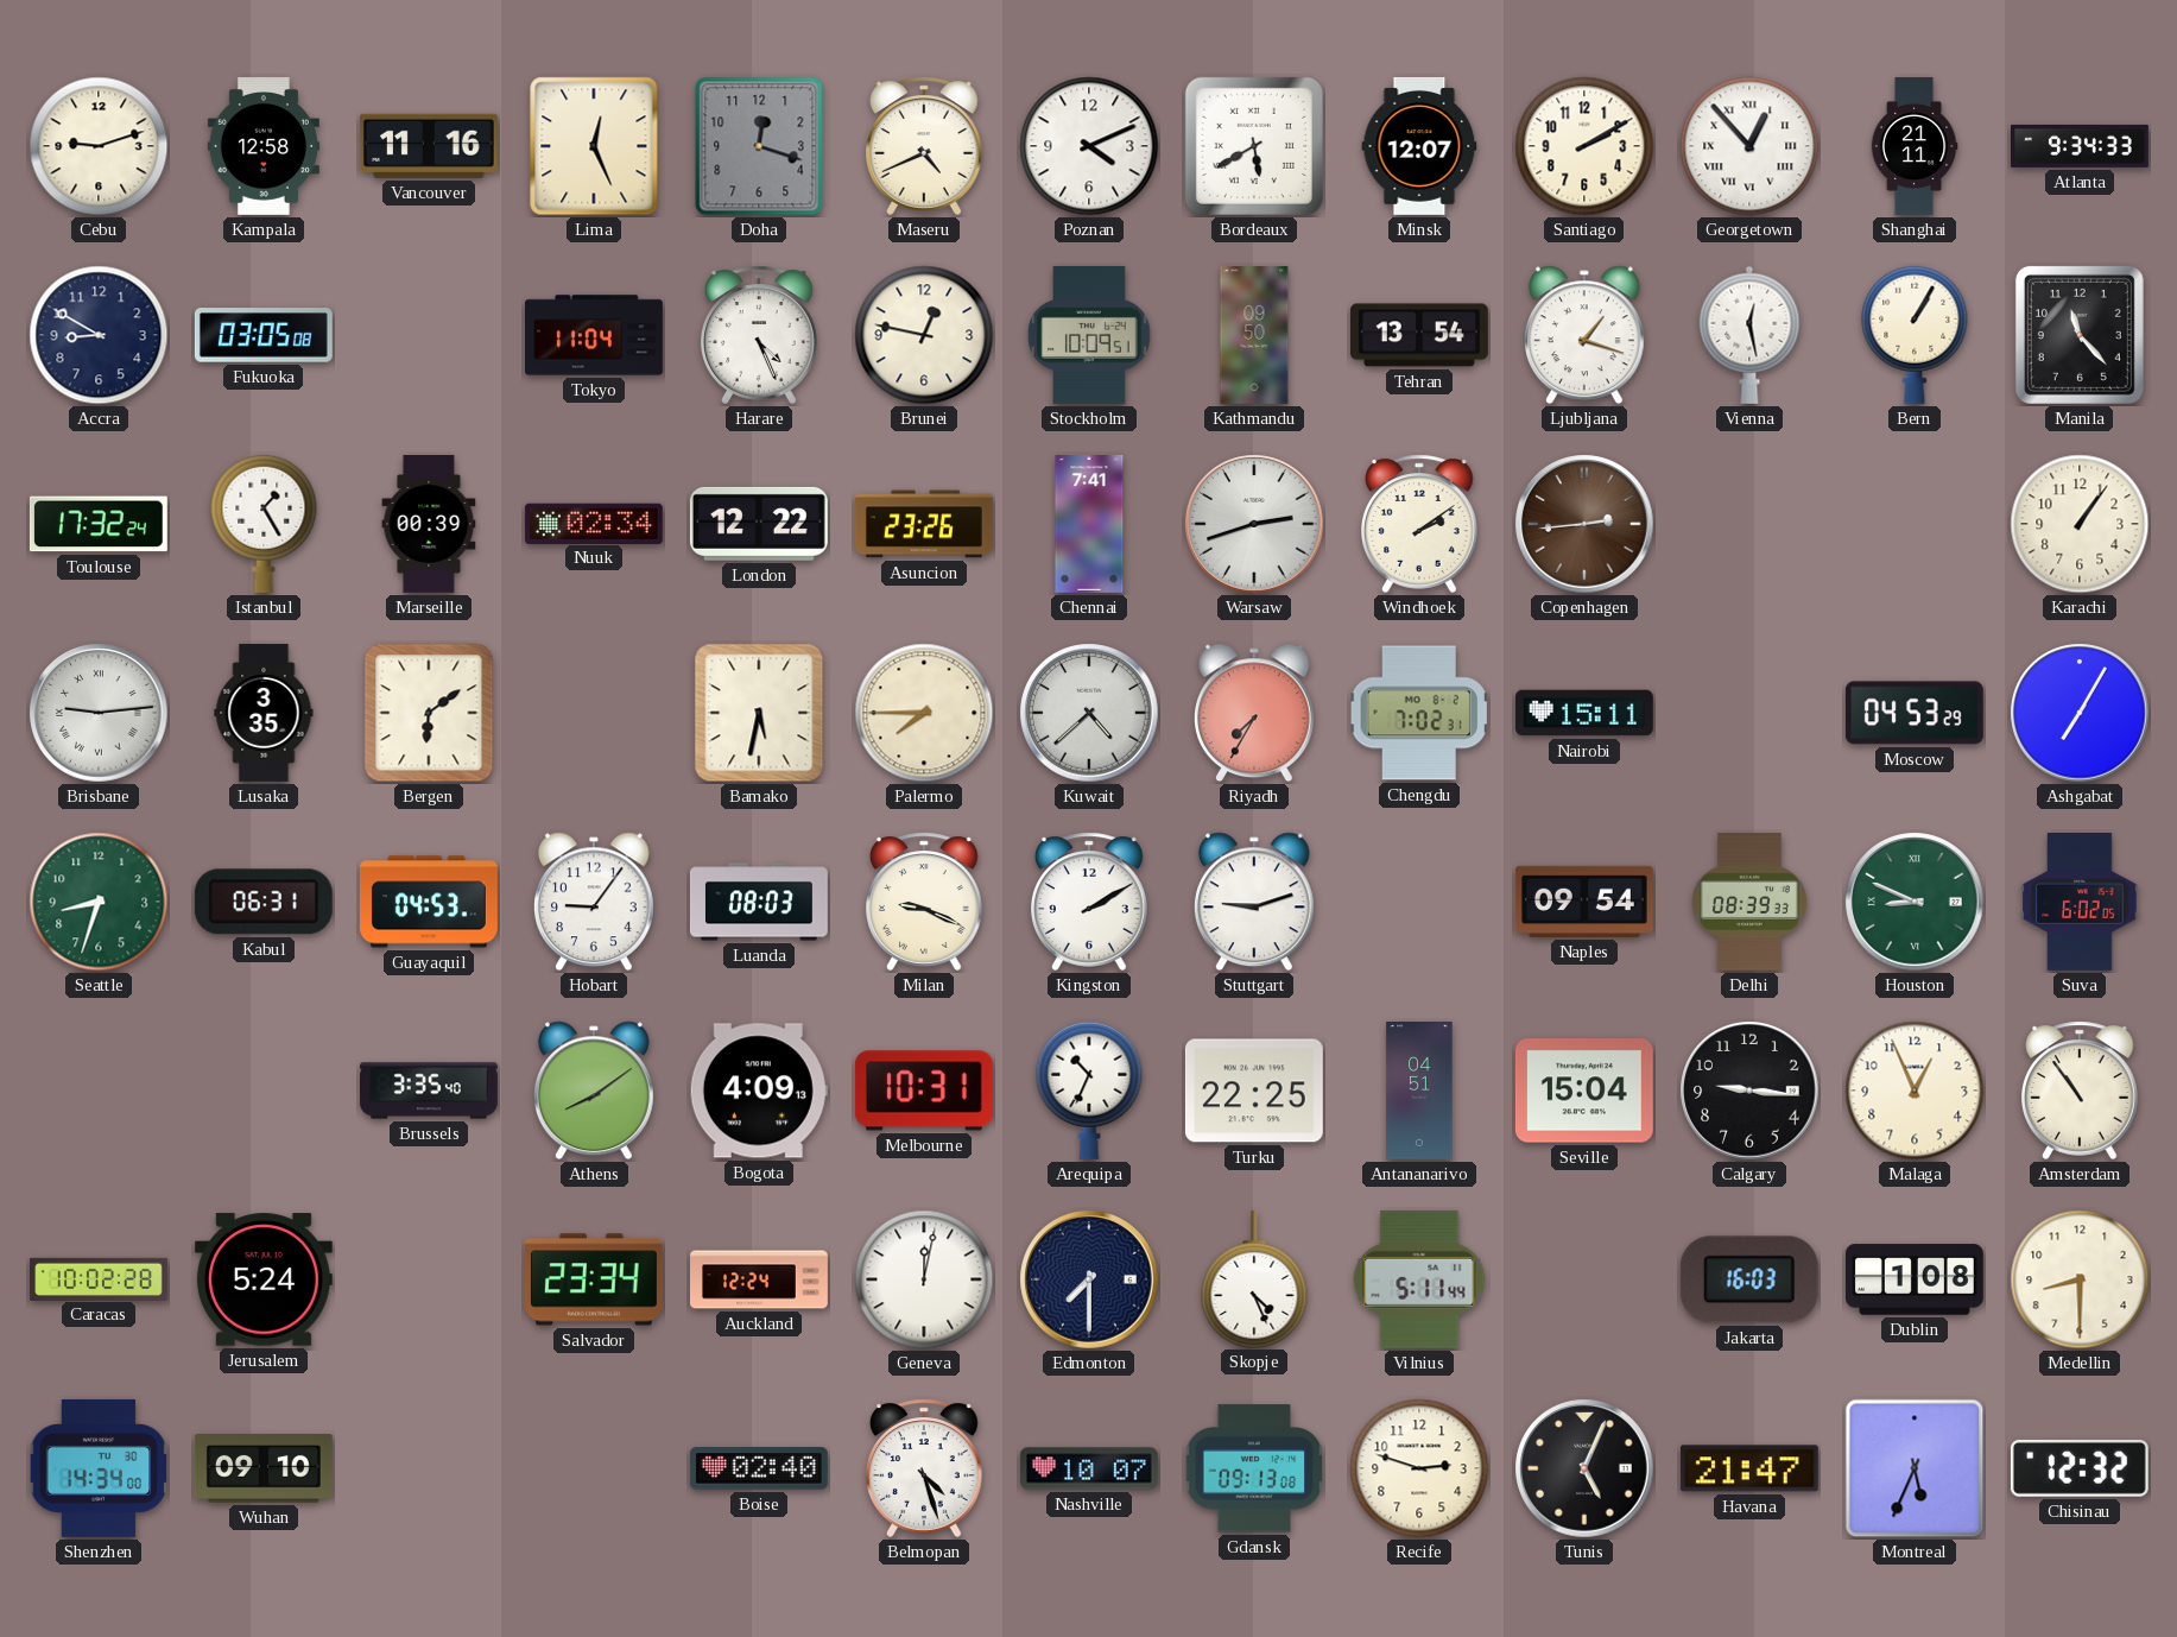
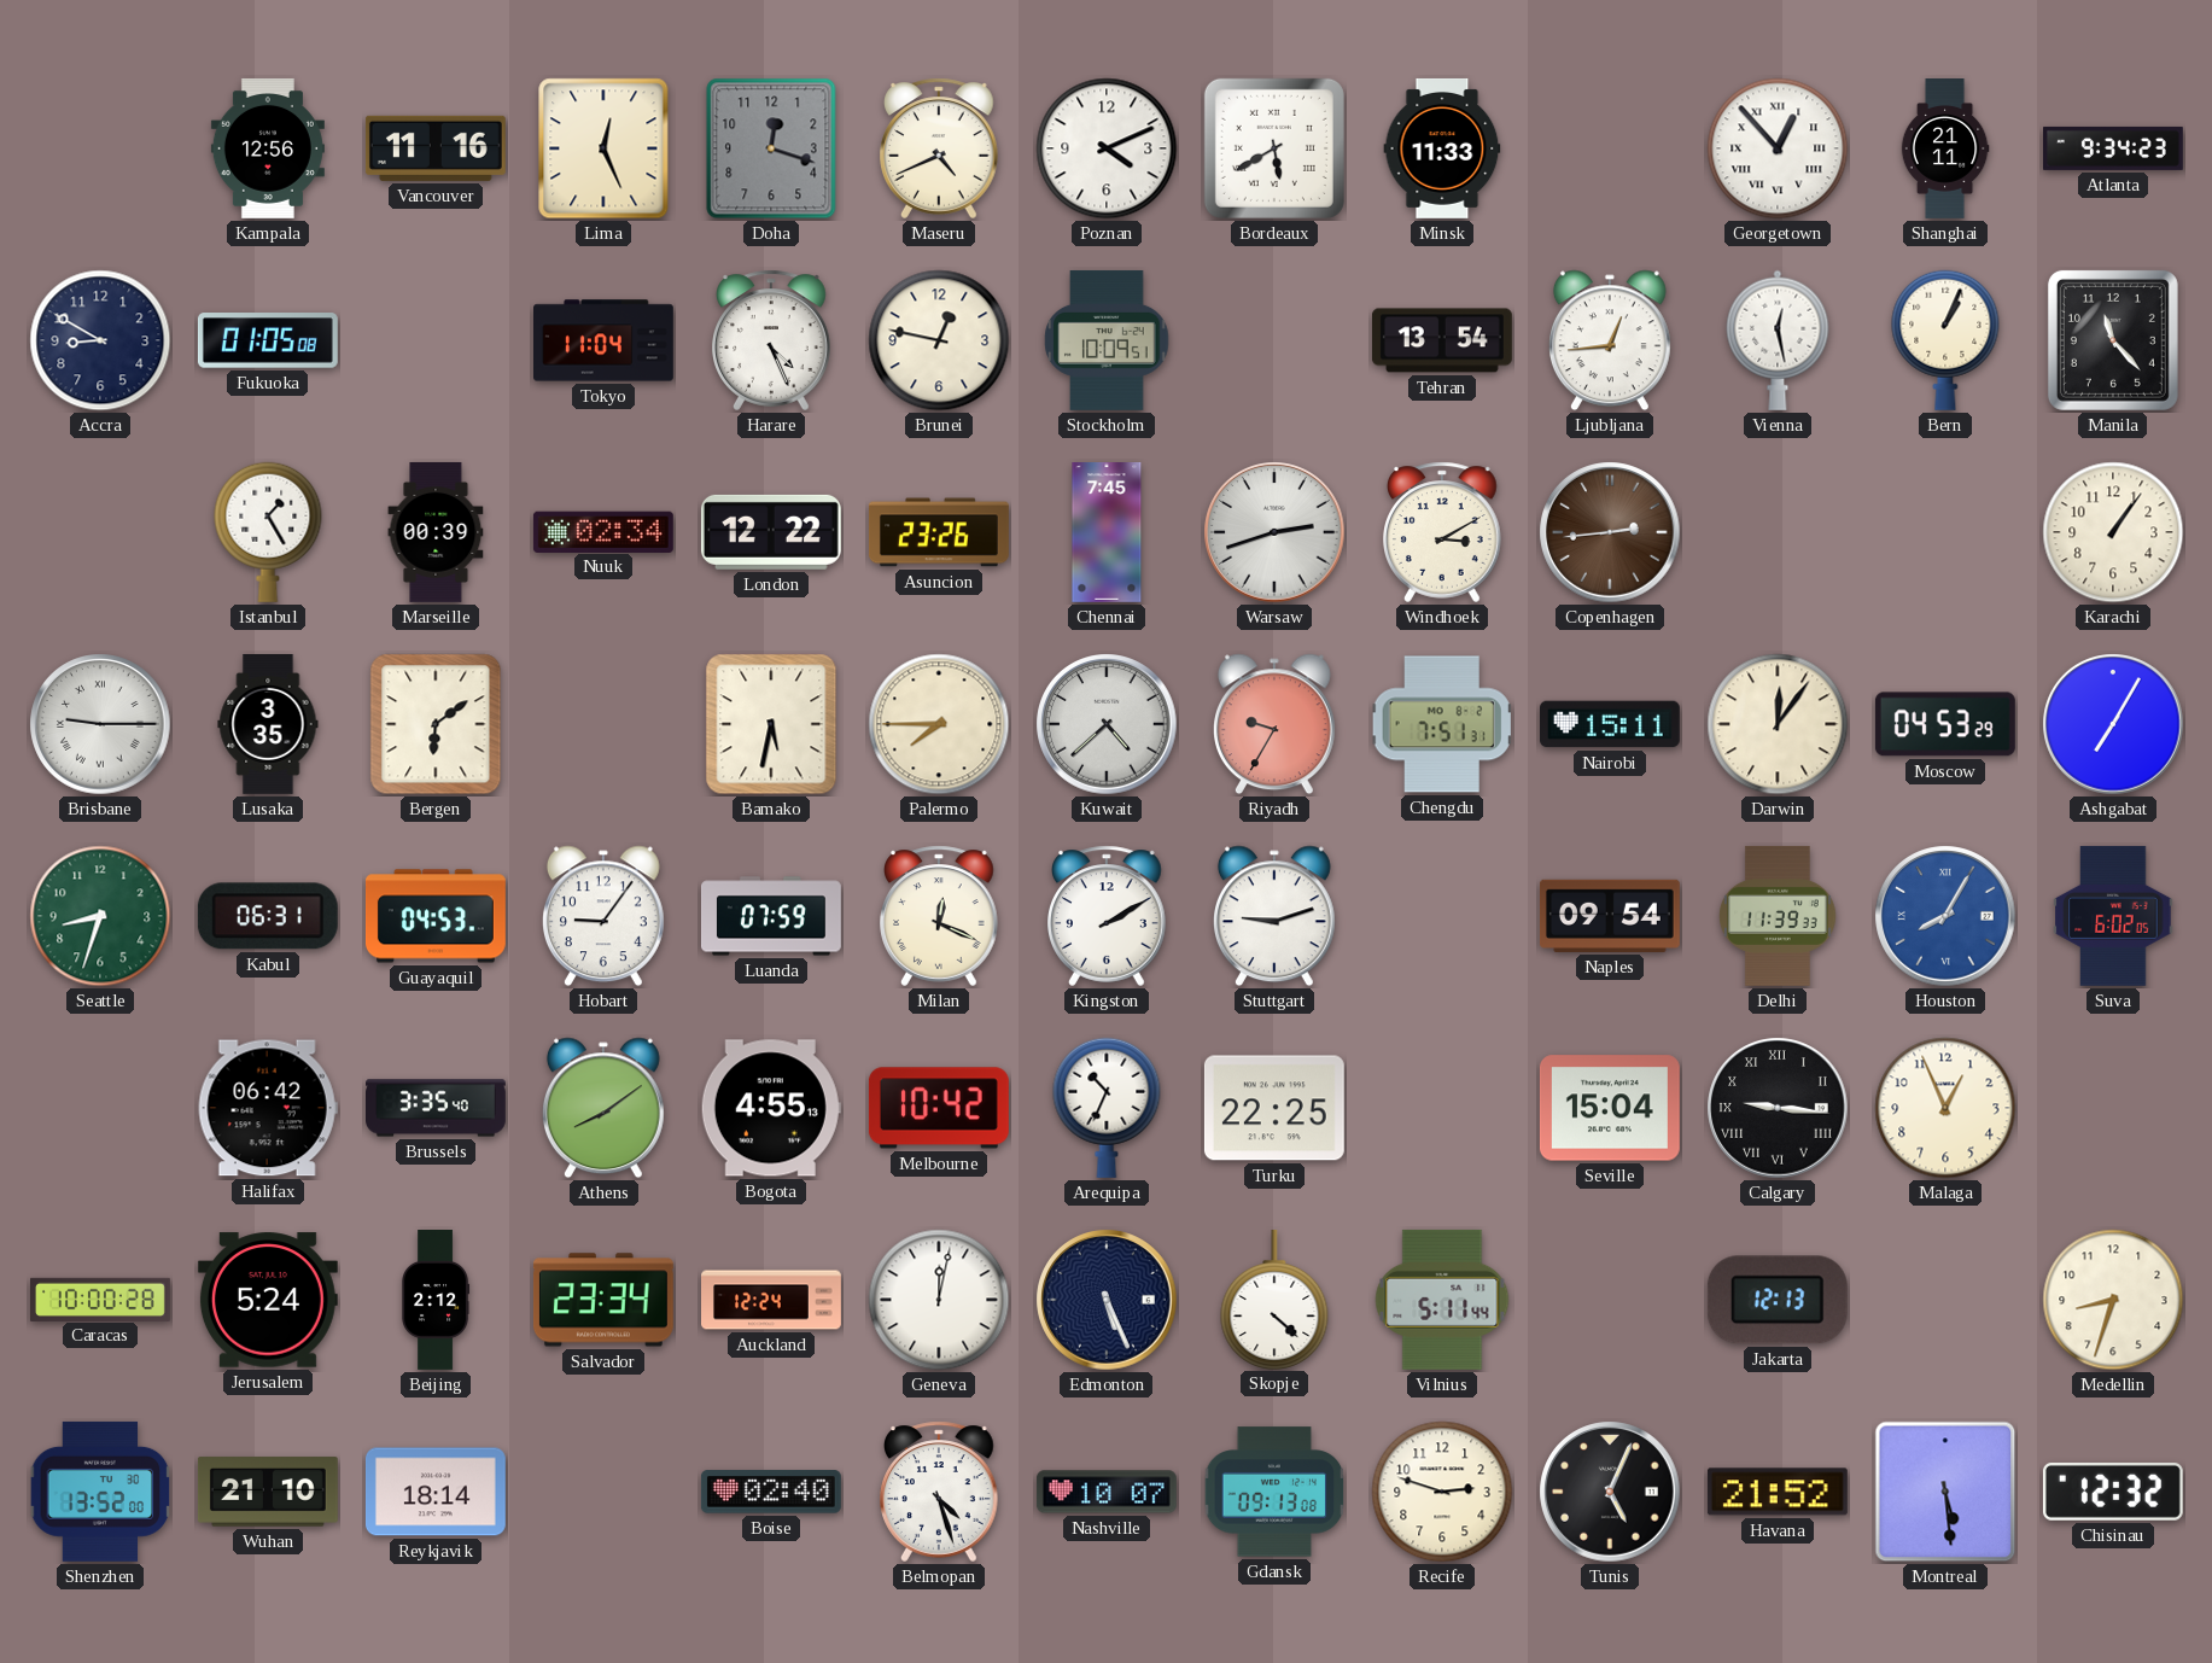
Cebu: 9:12 -> none (99, 146)
Kampala: 12:58 -> 12:56 (268, 148)
Minsk: 12:07 -> 11:33 (1442, 148)
Santiago: 2:10 -> none (1584, 146)
Atlanta: 9:34:33 -> 9:34:23 (2114, 148)
Fukuoka: 03:05 -> 01:05 (268, 340)
Kathmandu: 09:50 -> none (1254, 336)
Ljubljana: 1:18 -> 12:44 (1610, 340)
Bern: 1:05 -> 1:04 (1945, 340)
Toulouse: 17:32 -> none (99, 524)
Chennai: 7:41 -> 7:45 (1107, 533)
Windhoek: 2:09 -> 3:10 (1443, 532)
Brisbane: 9:14 -> 9:15 (100, 724)
Riyadh: 7:35 -> 9:35 (1274, 724)
Chengdu: 7:02 -> 7:51 (1442, 724)
Darwin: none -> 12:06 (1778, 724)
Luanda: 08:03 -> 07:59 (771, 916)
Milan: 9:19 -> 12:19 (940, 916)
Delhi: 08:39 -> 11:39 (1779, 916)
Houston: 8:49 -> 8:05 (1945, 916)
Houston dial: green -> blue (1945, 916)
Halifax: none -> 06:42 (268, 1108)
Bogota: 4:09 -> 4:55 (771, 1108)
Melbourne: 10:31 -> 10:42 (939, 1108)
Antananarivo: 04:51 -> none (1419, 1092)
Calgary numerals: Arabic -> Roman (1778, 1108)
Amsterdam: 10:54 -> none (2081, 1091)
Caracas: 10:02 -> 10:00 (101, 1299)
Beijing: none -> 2:12 (437, 1301)
Edmonton: 7:30 -> 5:26 (1107, 1300)
Skopje: 4:26 -> 4:22 (1274, 1299)
Jakarta: 16:03 -> 12:13 (1778, 1300)
Dublin: 1:08 -> none (1915, 1279)
Medellin: 8:30 -> 8:33 (2113, 1300)
Shenzhen: 14:34 -> 13:52 (100, 1492)
Wuhan: 09:10 -> 21:10 (268, 1492)
Reykjavik: none -> 18:14 (436, 1492)
Havana: 21:47 -> 21:52 (1778, 1492)
Montreal: 5:34 -> 5:29 (1945, 1492)
